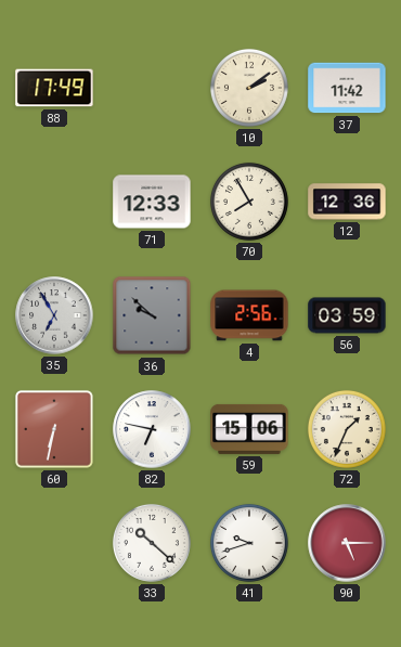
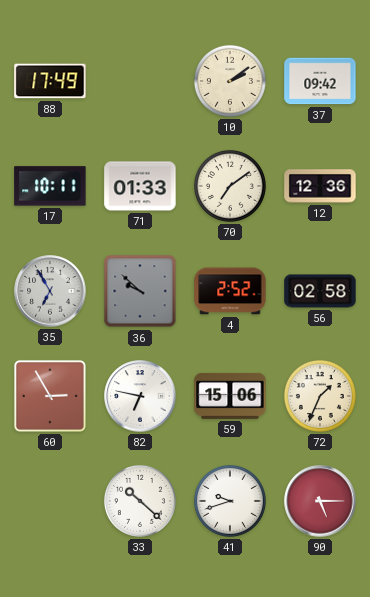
37: 11:42 -> 09:42 (320, 81)
17: none -> 10:11 (50, 186)
71: 12:33 -> 01:33 (140, 186)
70: 7:55 -> 7:09 (230, 186)
4: 2:56 -> 2:52 (230, 291)
56: 03:59 -> 02:58 (320, 291)
60: 6:32 -> 2:55 (50, 396)
